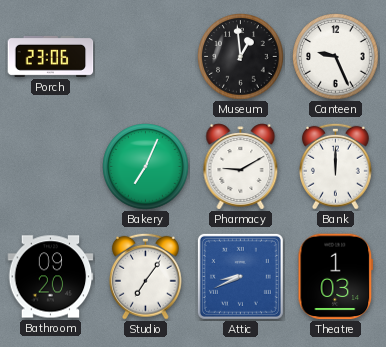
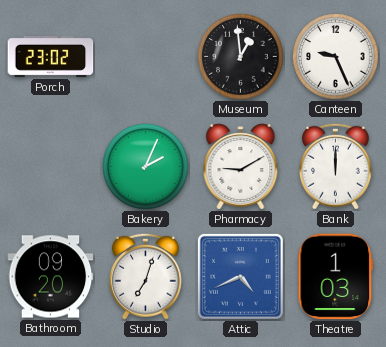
Porch: 23:06 -> 23:02 (51, 56)
Bakery: 7:04 -> 2:04 (146, 167)
Studio: 7:06 -> 7:03 (145, 276)
Attic: 8:41 -> 4:41 (240, 276)
